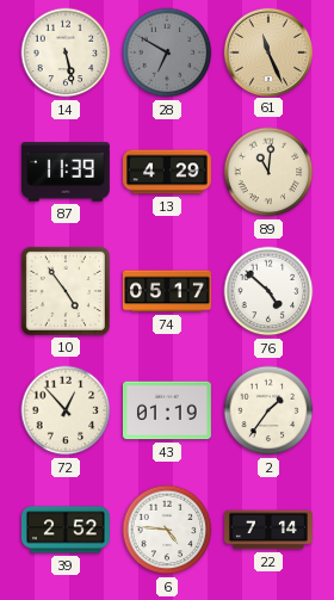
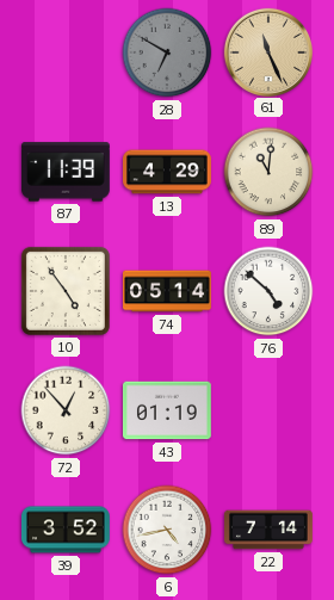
14: 5:28 -> none (66, 52)
74: 05:17 -> 05:14 (168, 291)
2: 1:36 -> none (268, 410)
39: 2:52 -> 3:52 (66, 530)
6: 4:46 -> 4:43 (167, 530)
